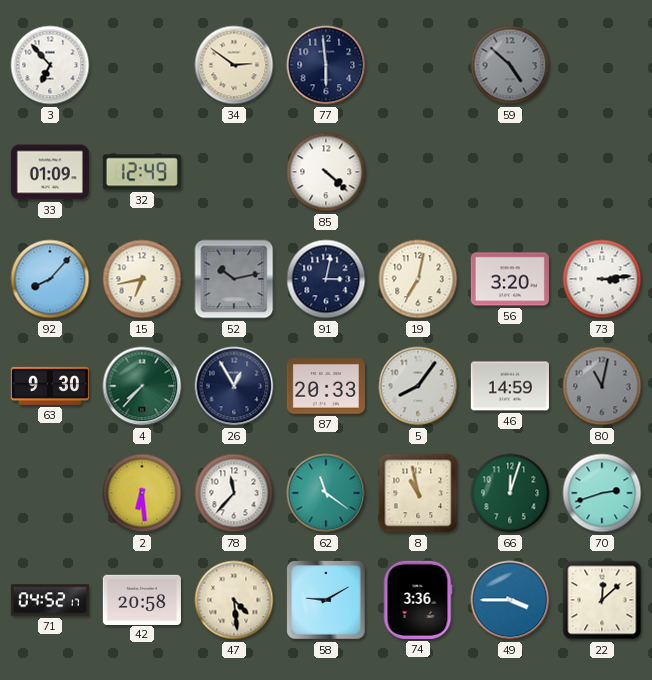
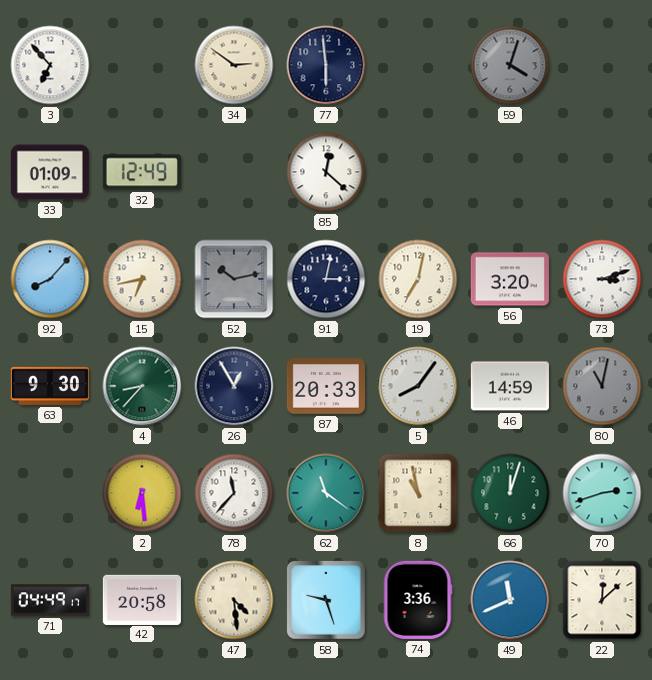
59: 4:52 -> 4:03 (510, 65)
85: 4:22 -> 12:22 (326, 172)
73: 3:14 -> 3:12 (602, 279)
4: 7:37 -> 8:37 (142, 386)
71: 04:52 -> 04:49 (50, 600)
58: 9:10 -> 9:27 (326, 600)
49: 3:45 -> 11:41 (510, 600)
